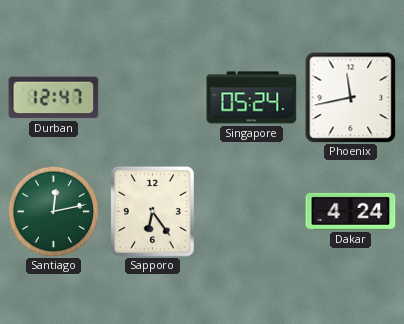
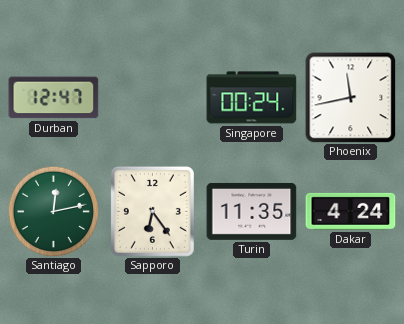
Singapore: 05:24 -> 00:24 (252, 98)
Turin: none -> 11:35 (252, 211)
